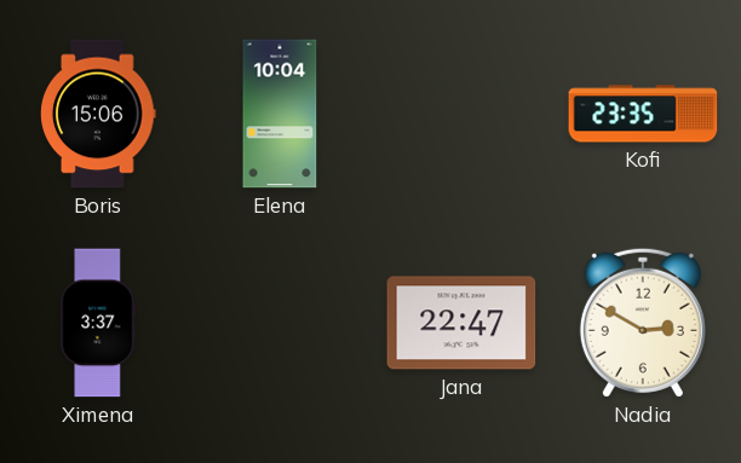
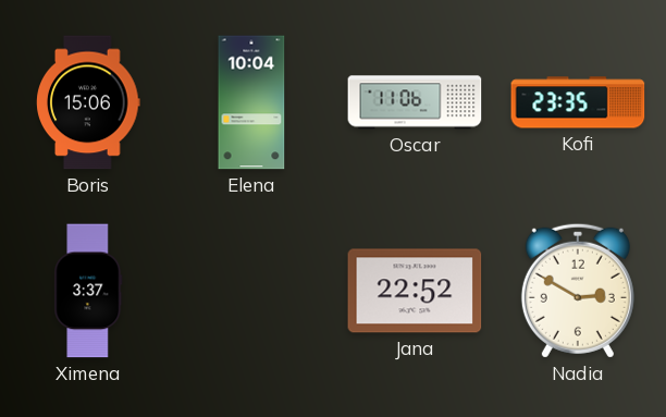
Oscar: none -> 11:06 (415, 102)
Jana: 22:47 -> 22:52 (415, 291)
